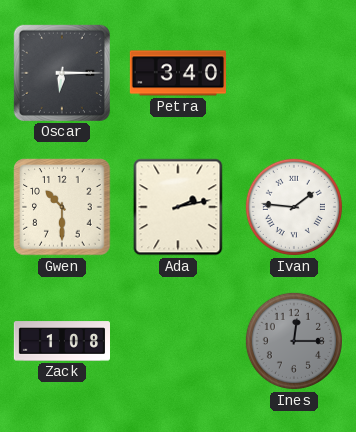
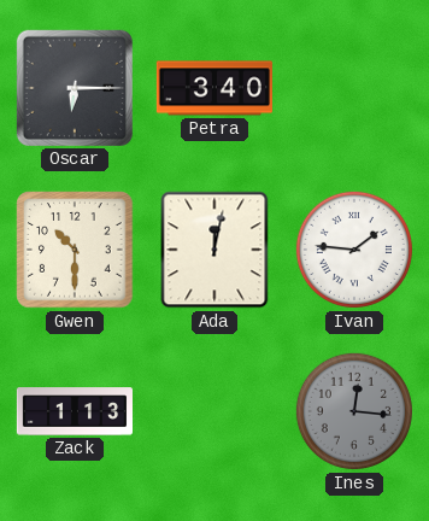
Ada: 2:13 -> 12:02 (214, 250)
Zack: 1:08 -> 1:13 (74, 411)
Ines: 12:15 -> 12:16 (354, 411)
